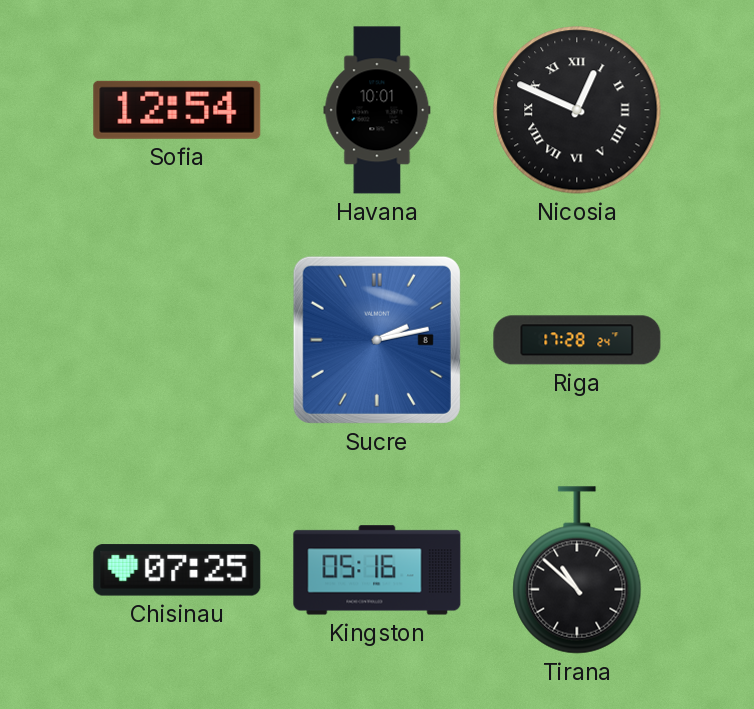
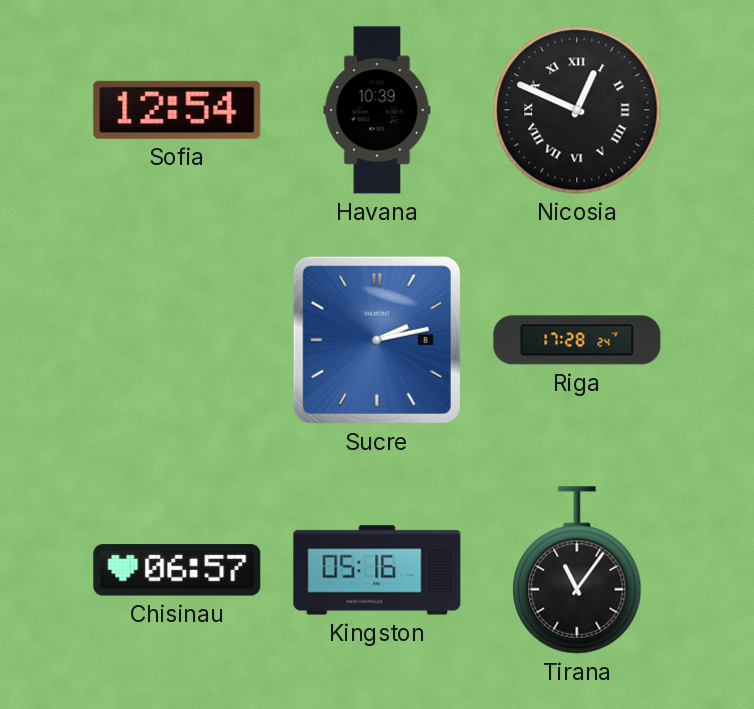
Havana: 10:01 -> 10:39 (377, 110)
Chisinau: 07:25 -> 06:57 (177, 570)
Tirana: 10:52 -> 11:06 (577, 570)
